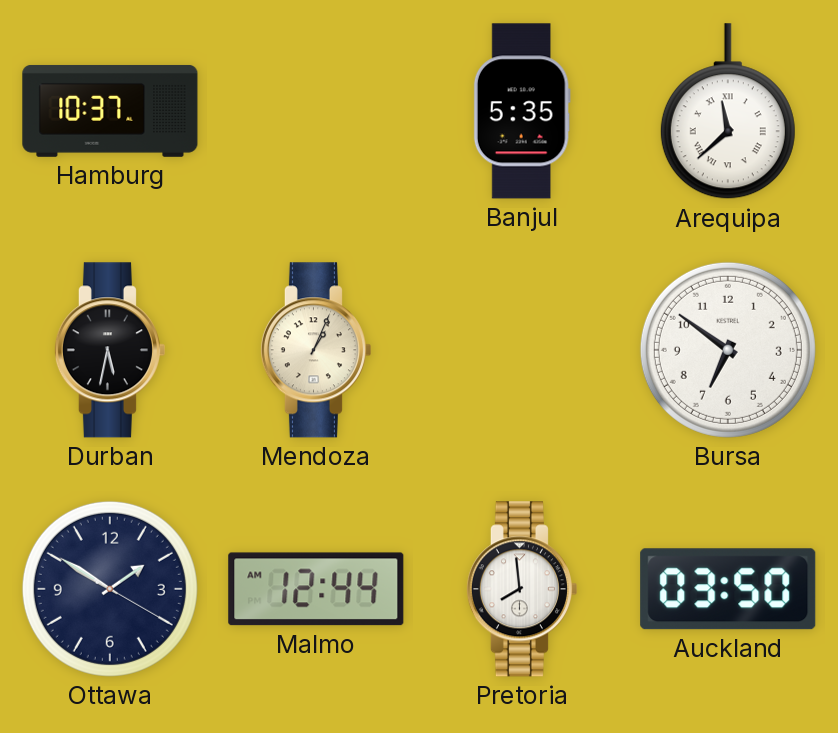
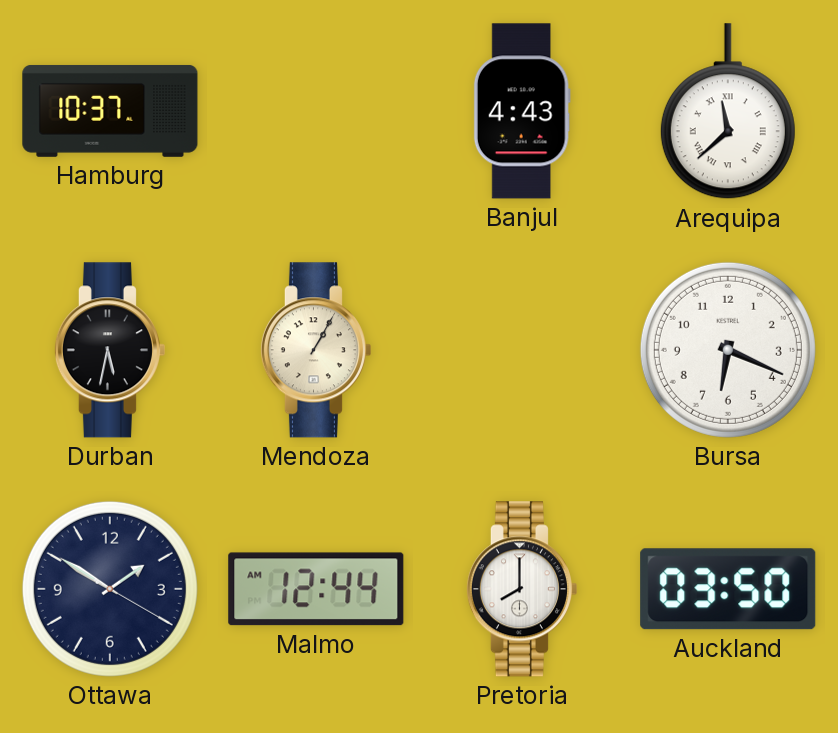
Banjul: 5:35 -> 4:43 (522, 111)
Mendoza: 1:04 -> 1:05 (315, 350)
Bursa: 6:51 -> 6:19 (728, 350)
Pretoria: 7:59 -> 8:00 (521, 589)
